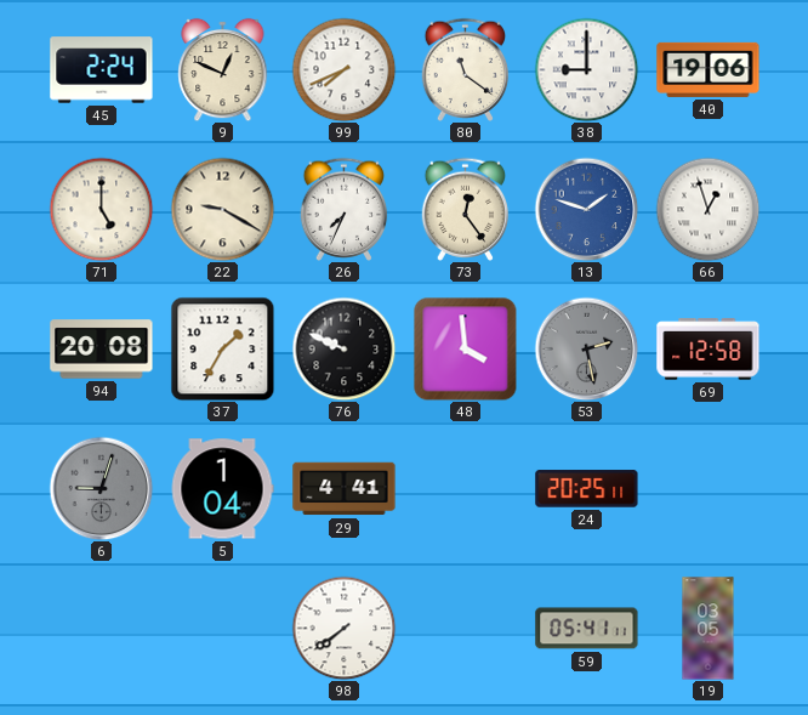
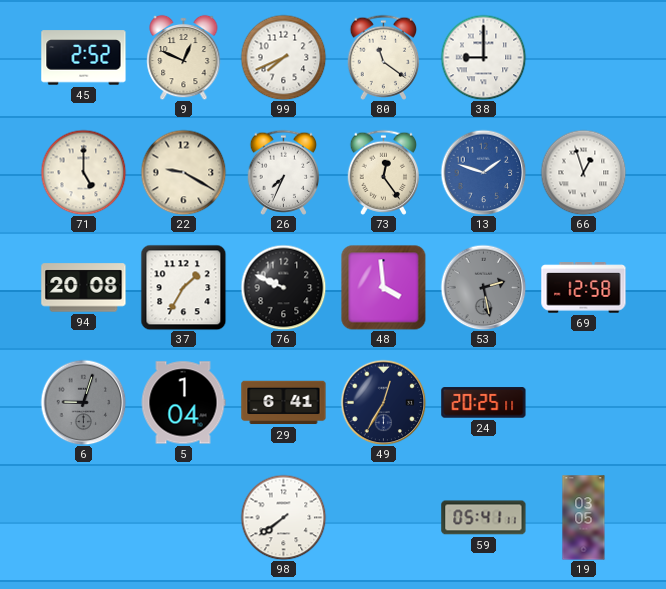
45: 2:24 -> 2:52 (84, 58)
40: 19:06 -> none (709, 69)
29: 4:41 -> 6:41 (284, 403)
49: none -> 12:35 (383, 402)
